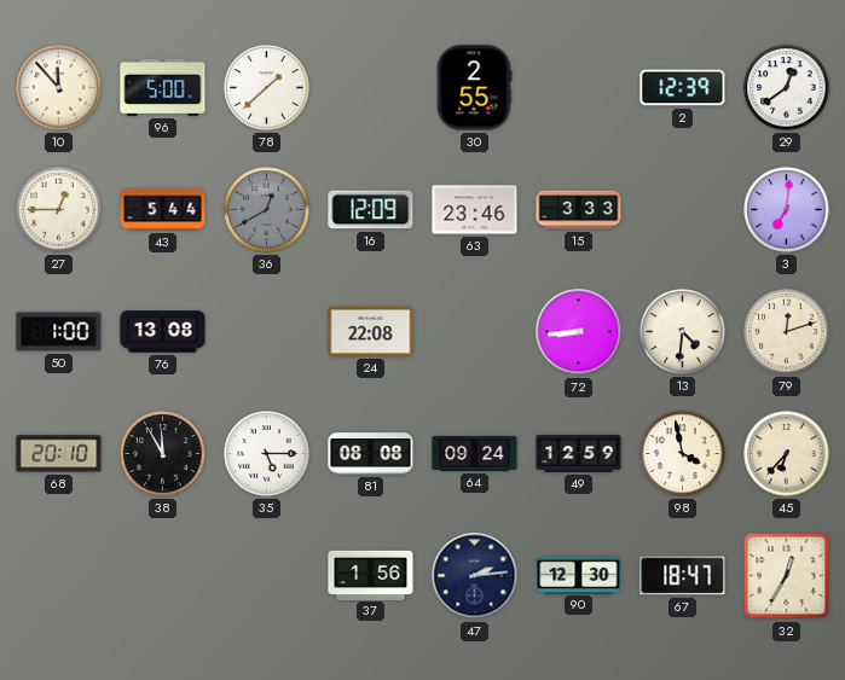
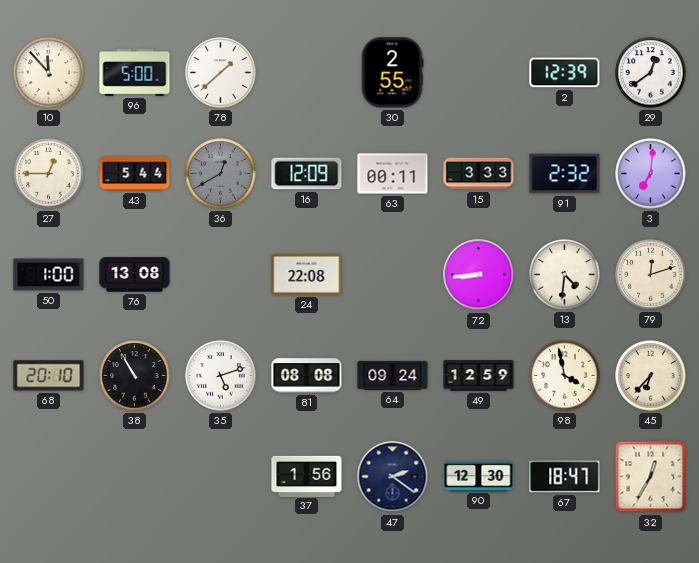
63: 23:46 -> 00:11 (393, 174)
91: none -> 2:32 (565, 174)
38: 11:55 -> 10:55 (135, 376)
35: 5:15 -> 5:12 (221, 376)
47: 2:14 -> 2:21 (393, 477)
